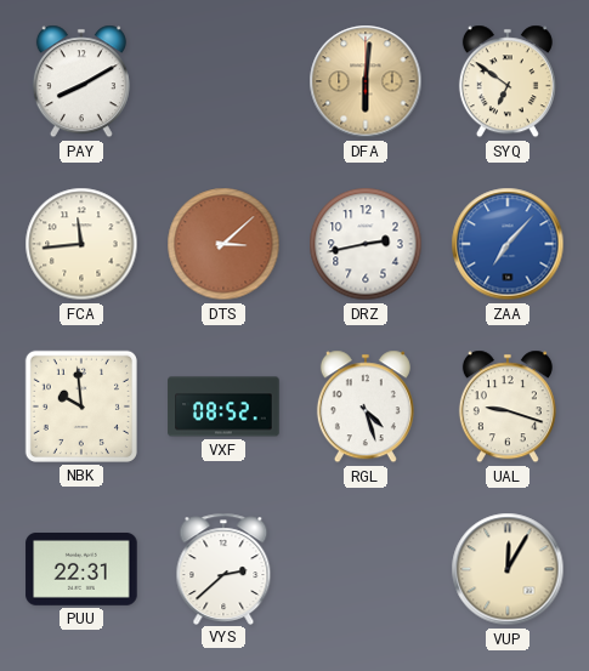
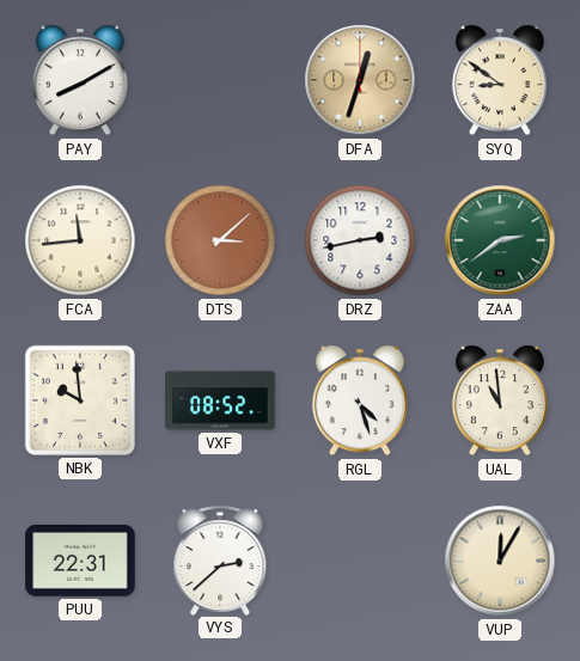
DFA: 6:01 -> 12:33 (360, 80)
SYQ: 6:51 -> 8:51 (500, 80)
ZAA: 7:07 -> 2:39 (500, 240)
ZAA dial: blue -> green (500, 240)
UAL: 9:18 -> 10:59 (500, 400)
